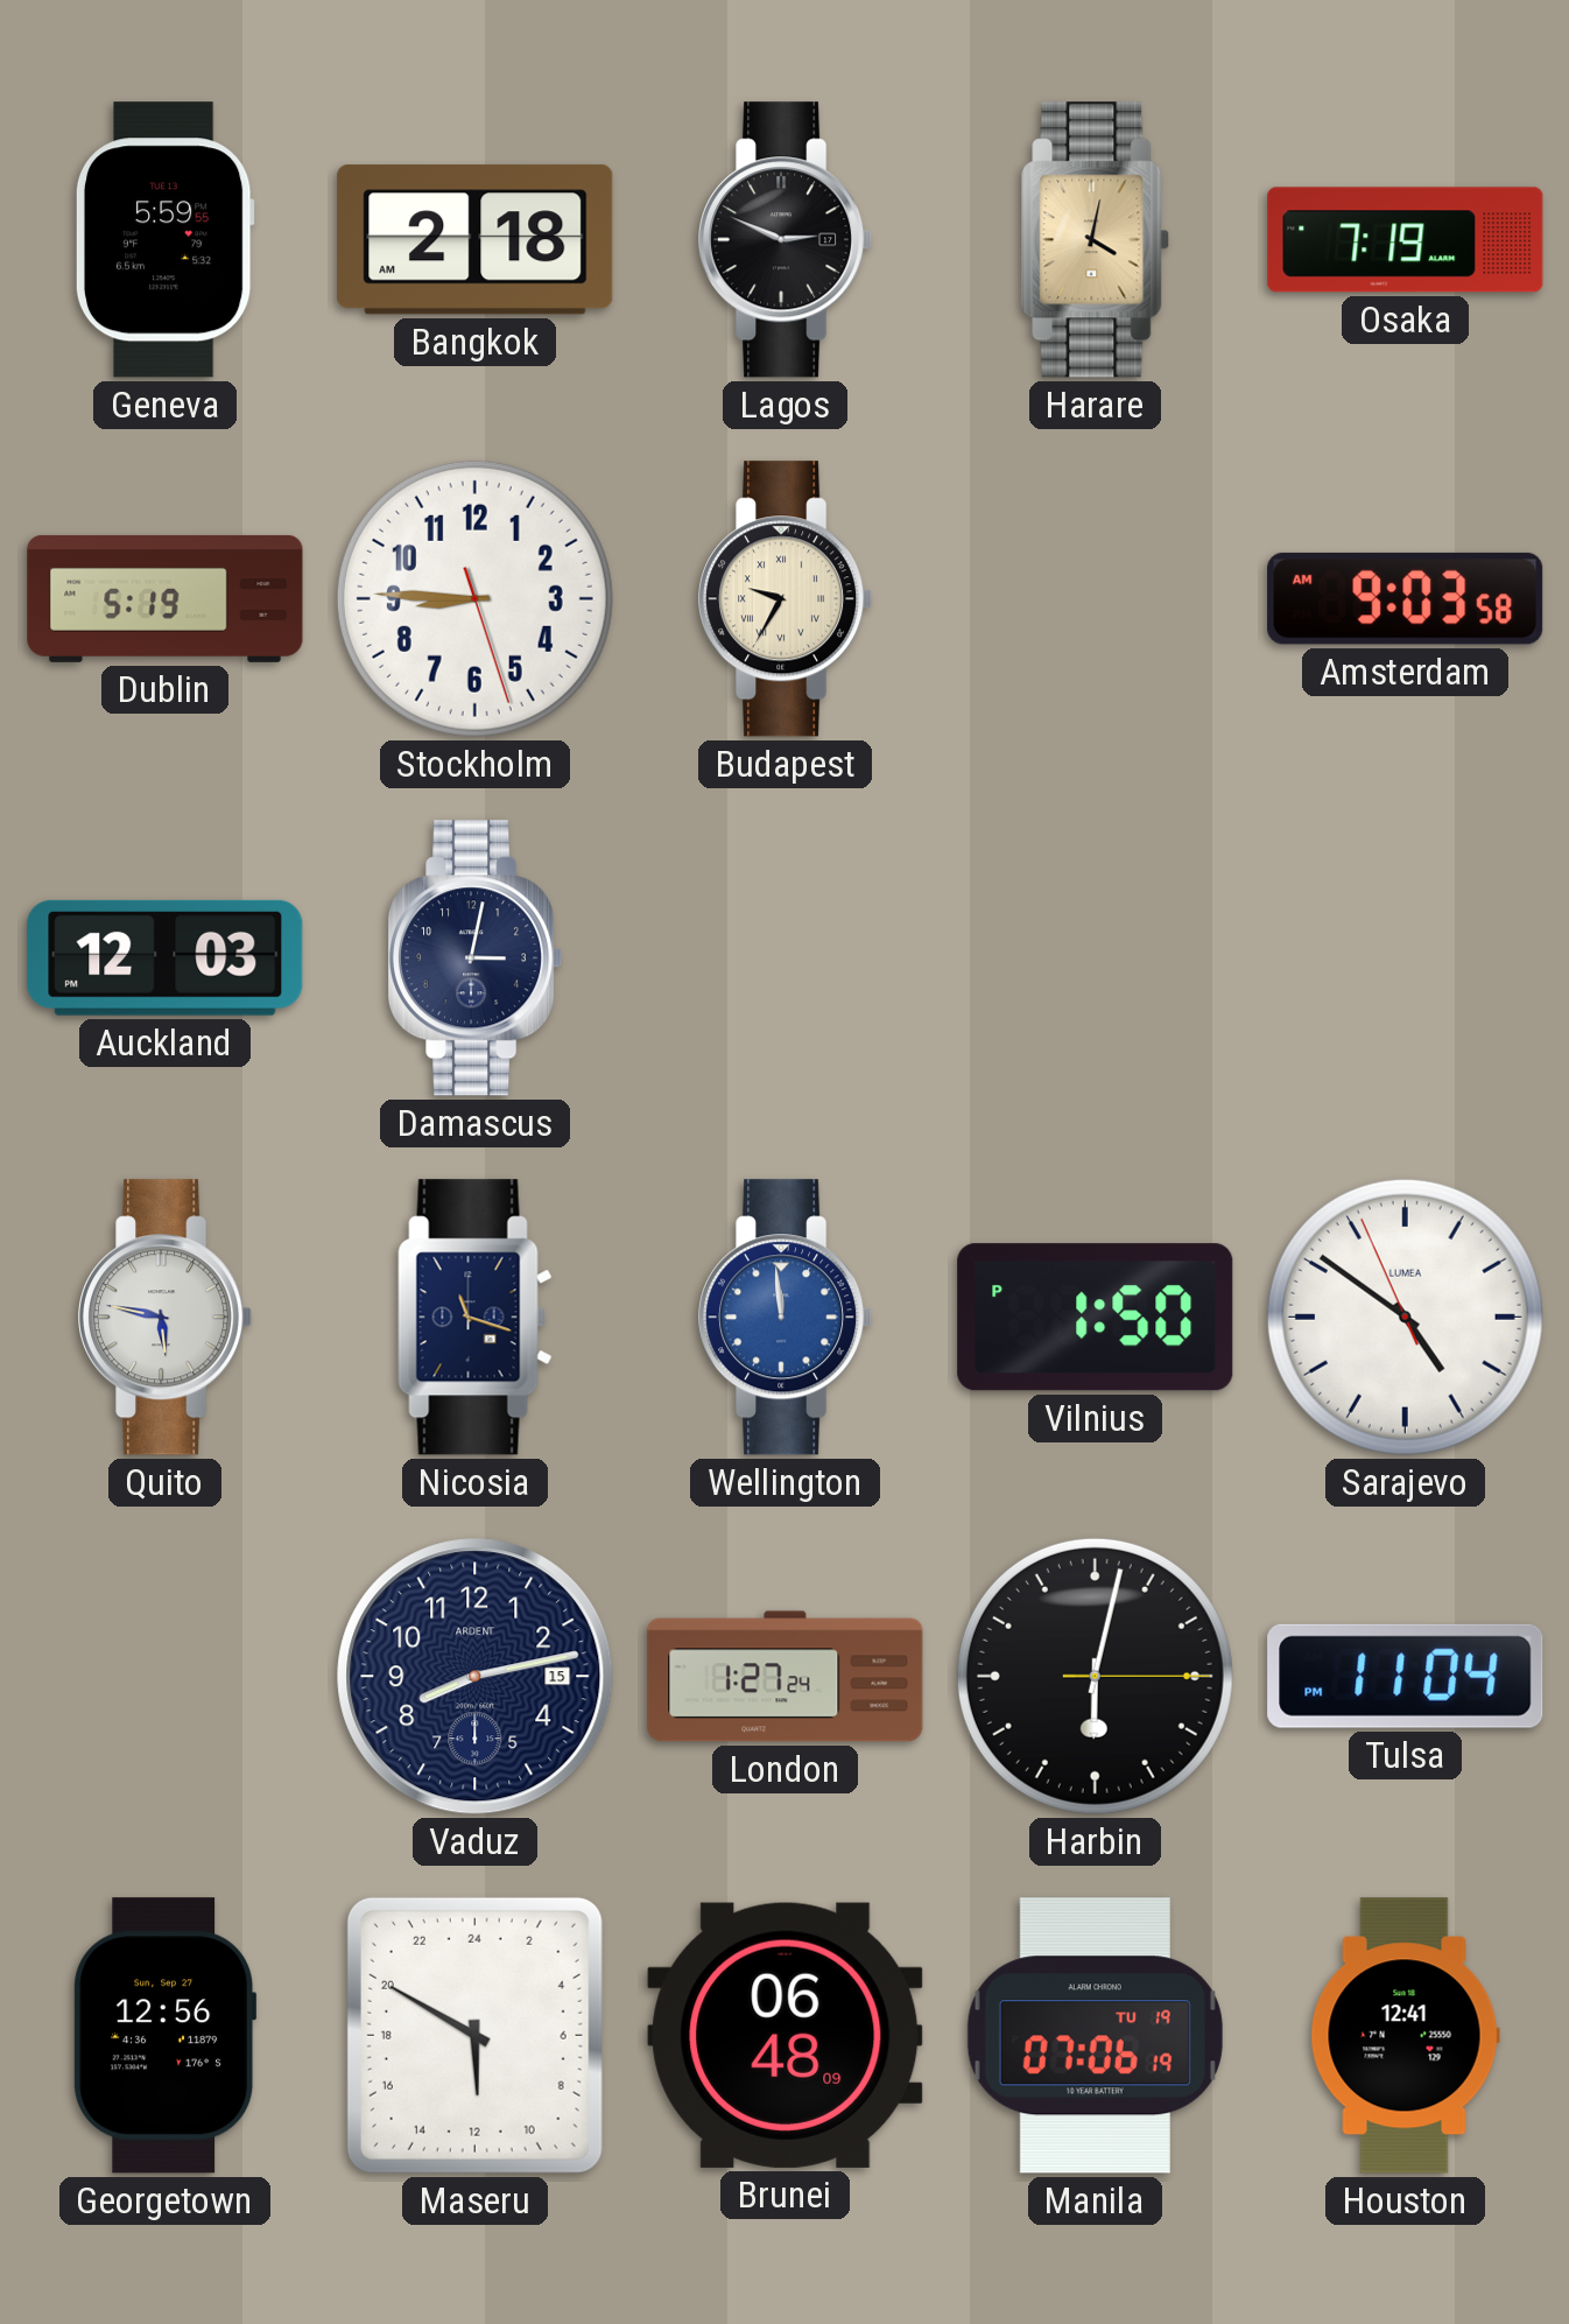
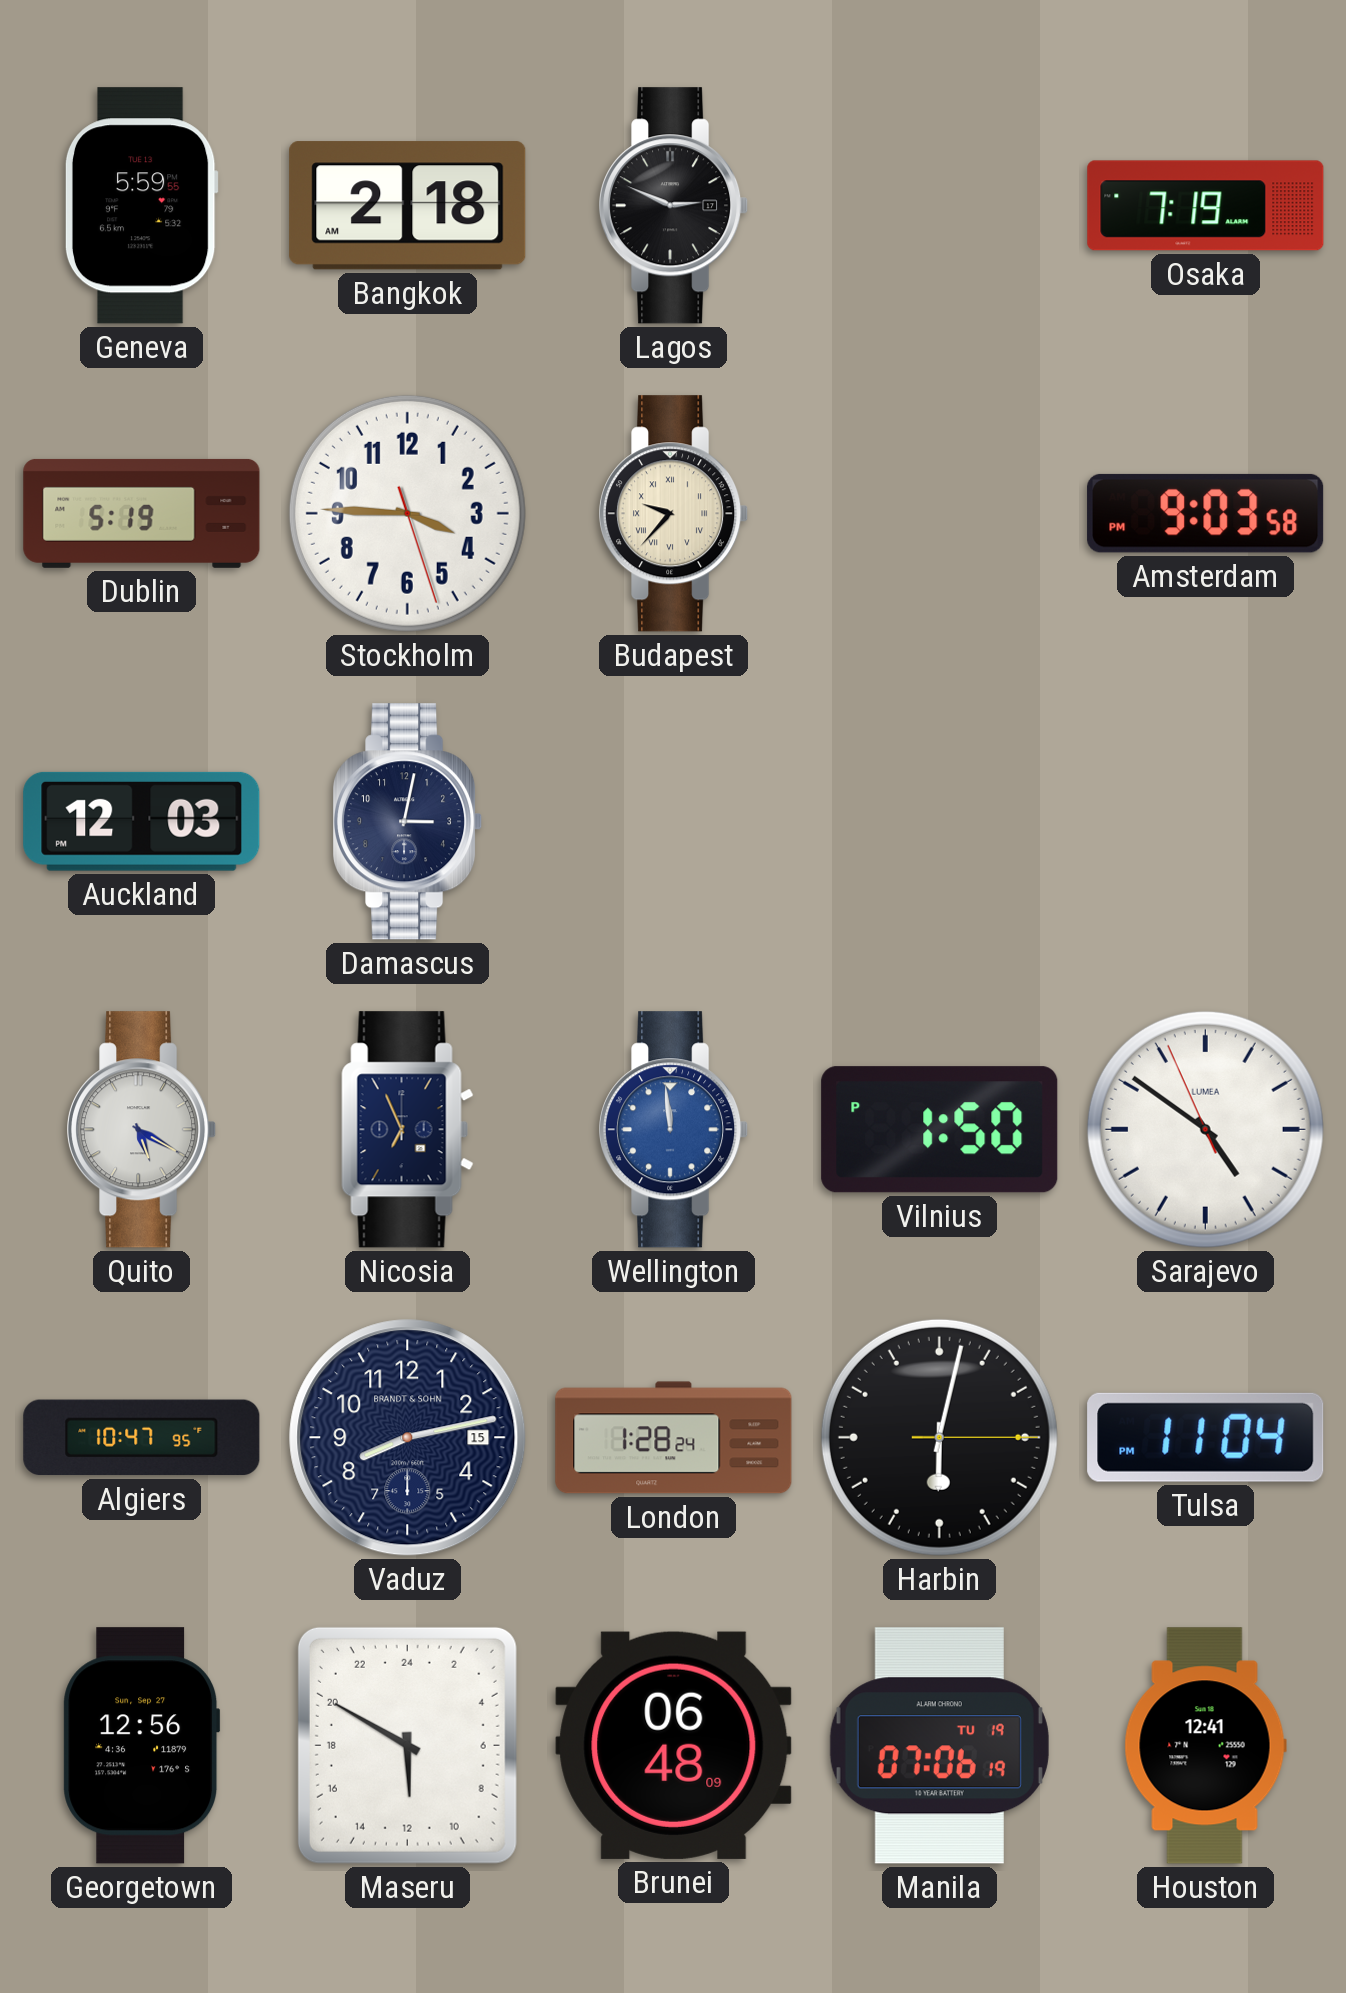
Harare: 4:02 -> none (1096, 240)
Stockholm: 8:45 -> 3:45 (407, 513)
Budapest: 9:35 -> 9:37 (675, 514)
Amsterdam: 9:03:58 AM -> 9:03:58 PM (1206, 513)
Quito: 5:47 -> 5:20 (143, 1130)
Nicosia: 11:18 -> 6:56 (408, 1130)
Algiers: none -> 10:47 (142, 1438)
Vaduz brand: ARDENT -> BRANDT & SOHN (408, 1438)
London: 1:27 -> 1:28 (674, 1438)
